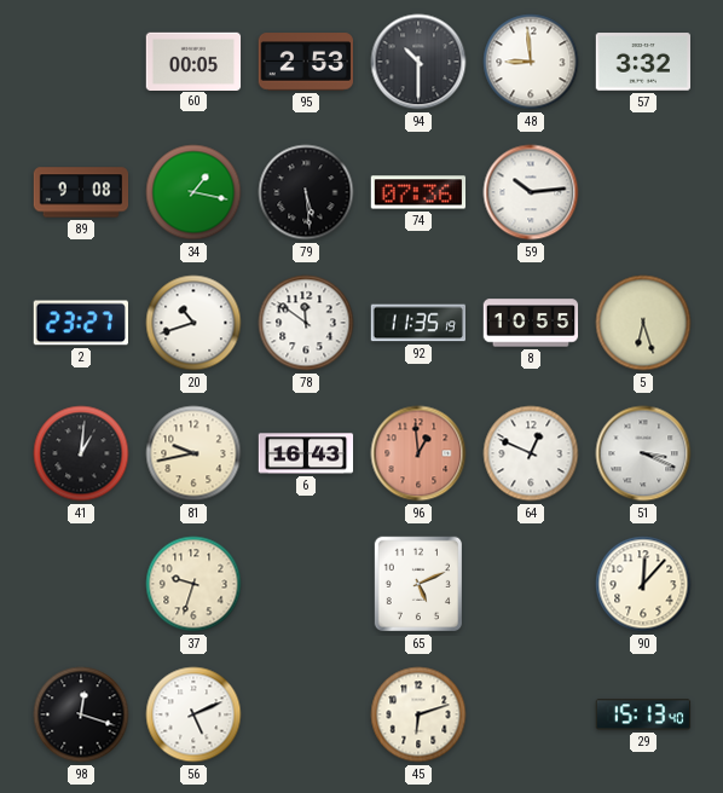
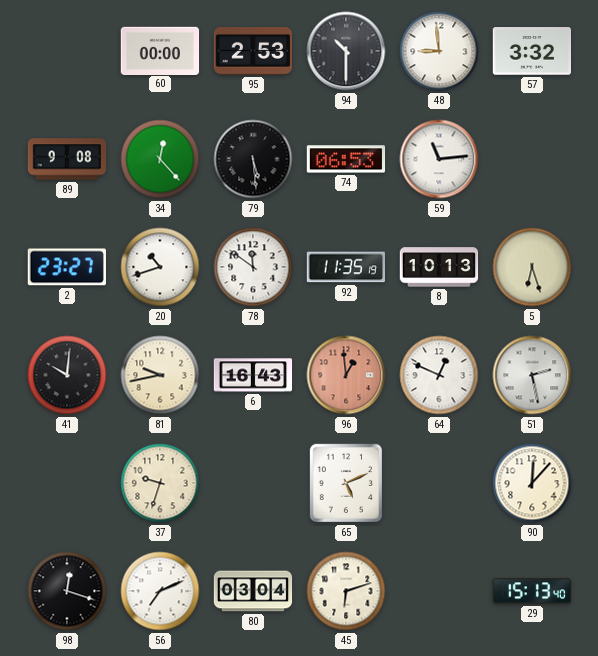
60: 00:05 -> 00:00 (160, 50)
34: 1:17 -> 12:23 (160, 159)
74: 07:36 -> 06:53 (346, 159)
59: 10:14 -> 11:14 (439, 159)
8: 10:55 -> 10:13 (439, 267)
41: 1:01 -> 10:01 (67, 375)
51: 3:19 -> 2:28 (532, 375)
56: 5:11 -> 7:11 (160, 591)
80: none -> 03:04 (253, 591)
